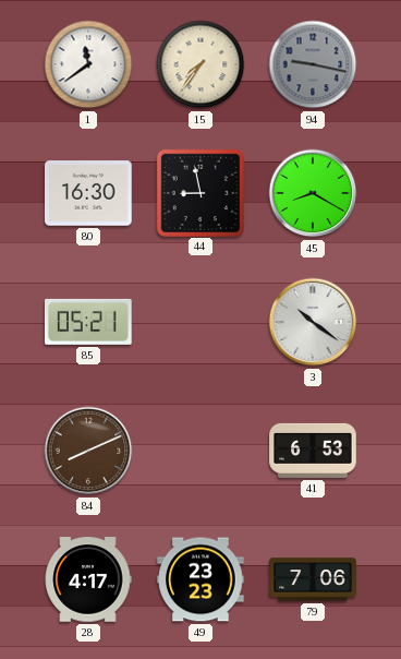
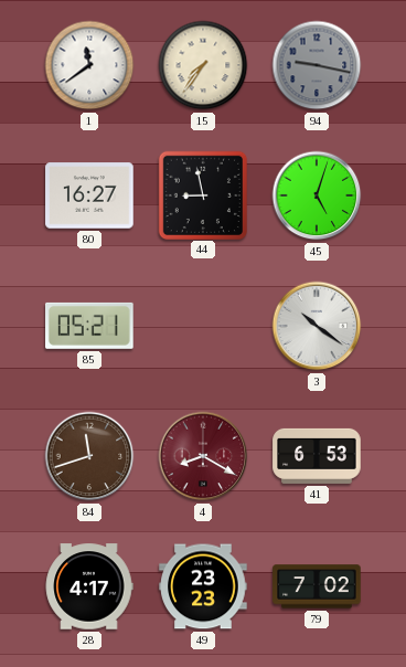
80: 16:30 -> 16:27 (89, 195)
45: 8:20 -> 5:03 (317, 195)
84: 8:11 -> 11:42 (89, 456)
4: none -> 8:20 (203, 456)
79: 7:06 -> 7:02 (317, 586)
